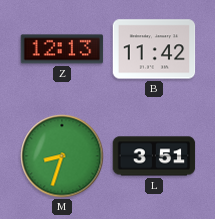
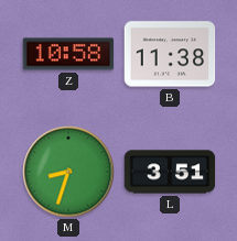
Z: 12:13 -> 10:58 (68, 54)
B: 11:42 -> 11:38 (170, 54)
